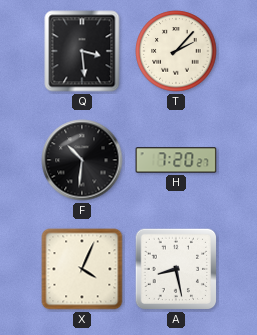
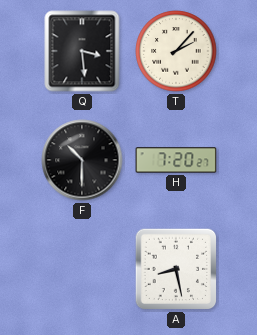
F: 10:31 -> 10:30 (82, 160)
X: 4:04 -> none (82, 269)
